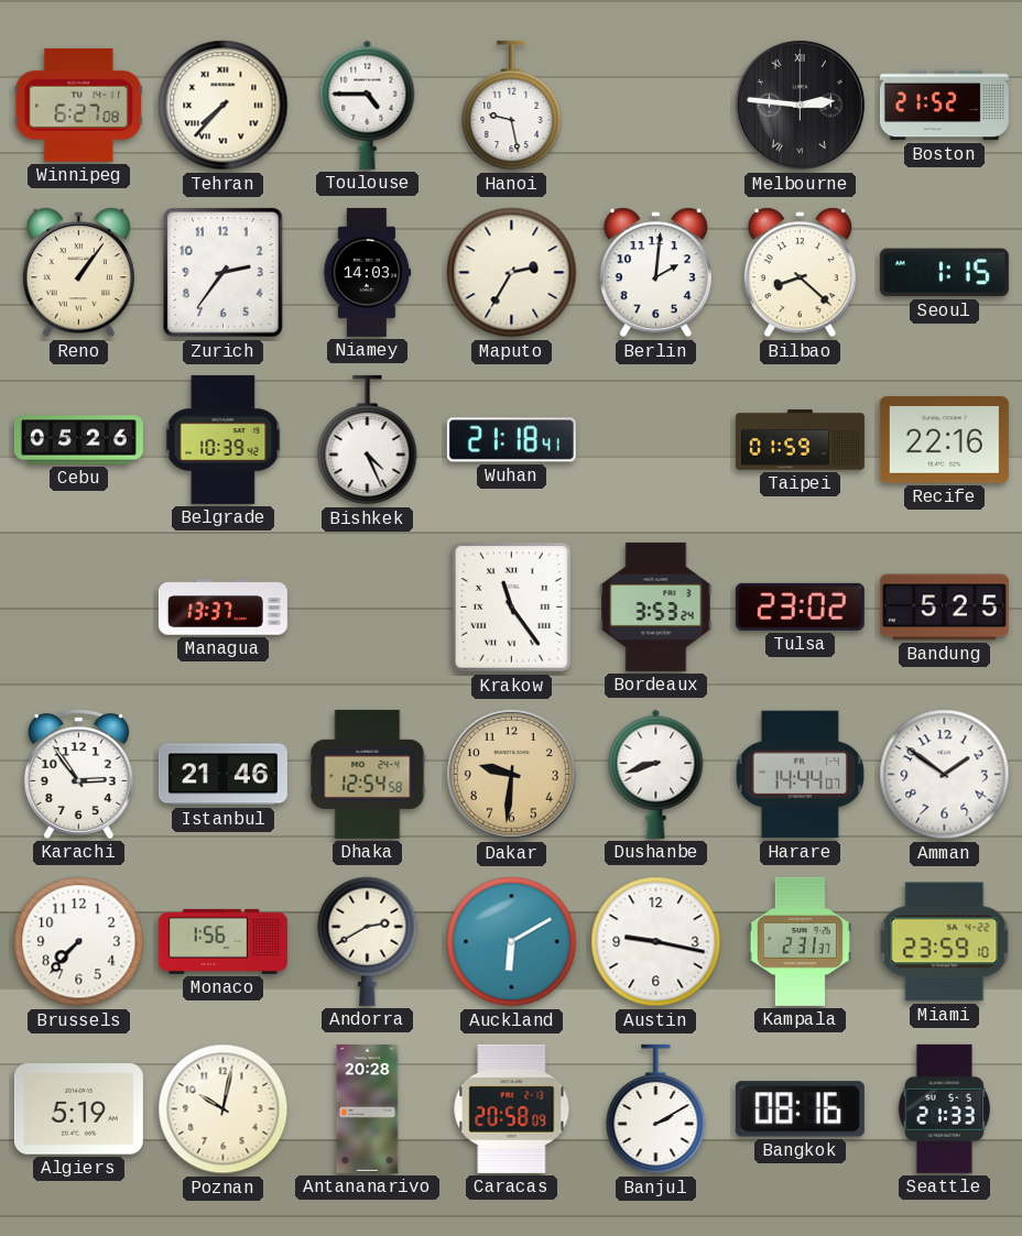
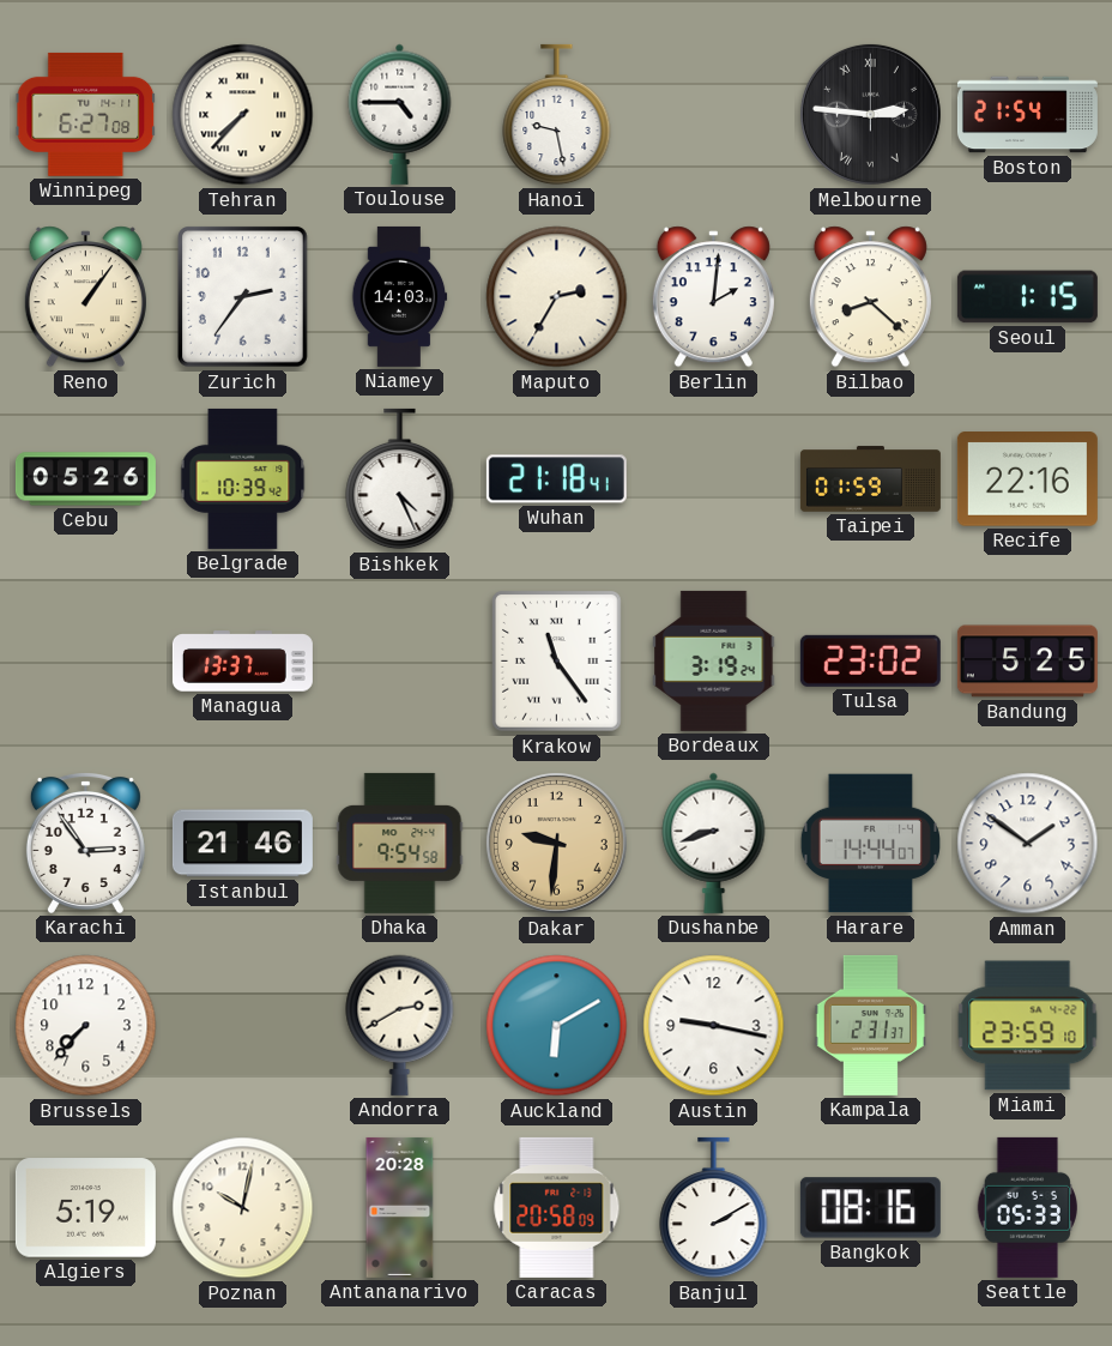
Boston: 21:52 -> 21:54 (1027, 115)
Bordeaux: 3:53 -> 3:19 (714, 660)
Dhaka: 12:54 -> 9:54 (400, 843)
Monaco: 1:56 -> none (222, 941)
Seattle: 21:33 -> 05:33 (1027, 1207)
